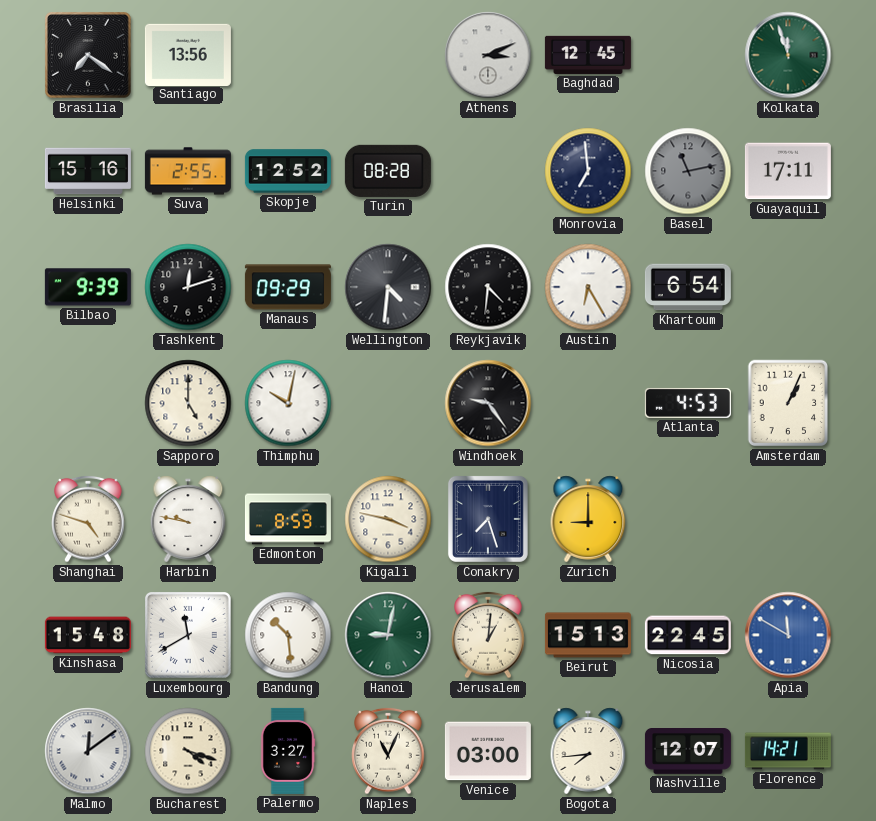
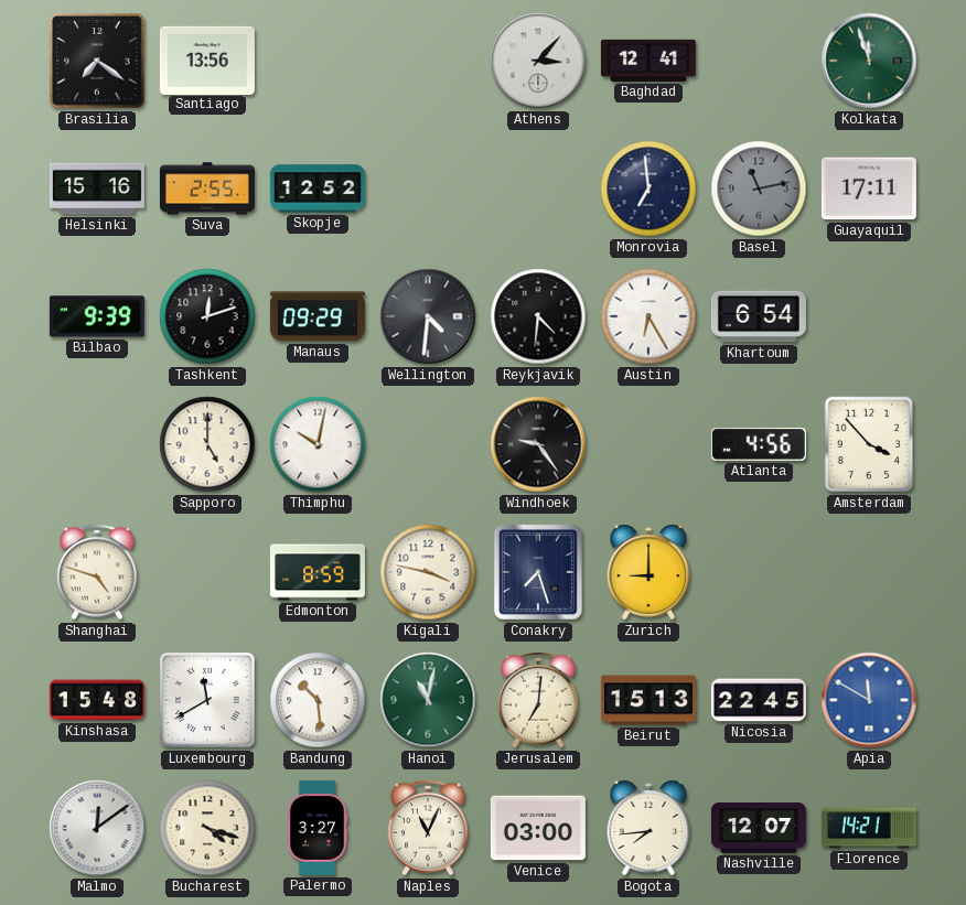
Athens: 3:11 -> 3:07 (538, 61)
Baghdad: 12:45 -> 12:41 (648, 61)
Turin: 08:28 -> none (388, 171)
Atlanta: 4:53 -> 4:56 (759, 444)
Amsterdam: 1:04 -> 3:53 (869, 444)
Harbin: 9:47 -> none (188, 519)
Hanoi: 9:02 -> 11:02 (428, 700)
Jerusalem: 1:01 -> 7:01 (538, 700)
